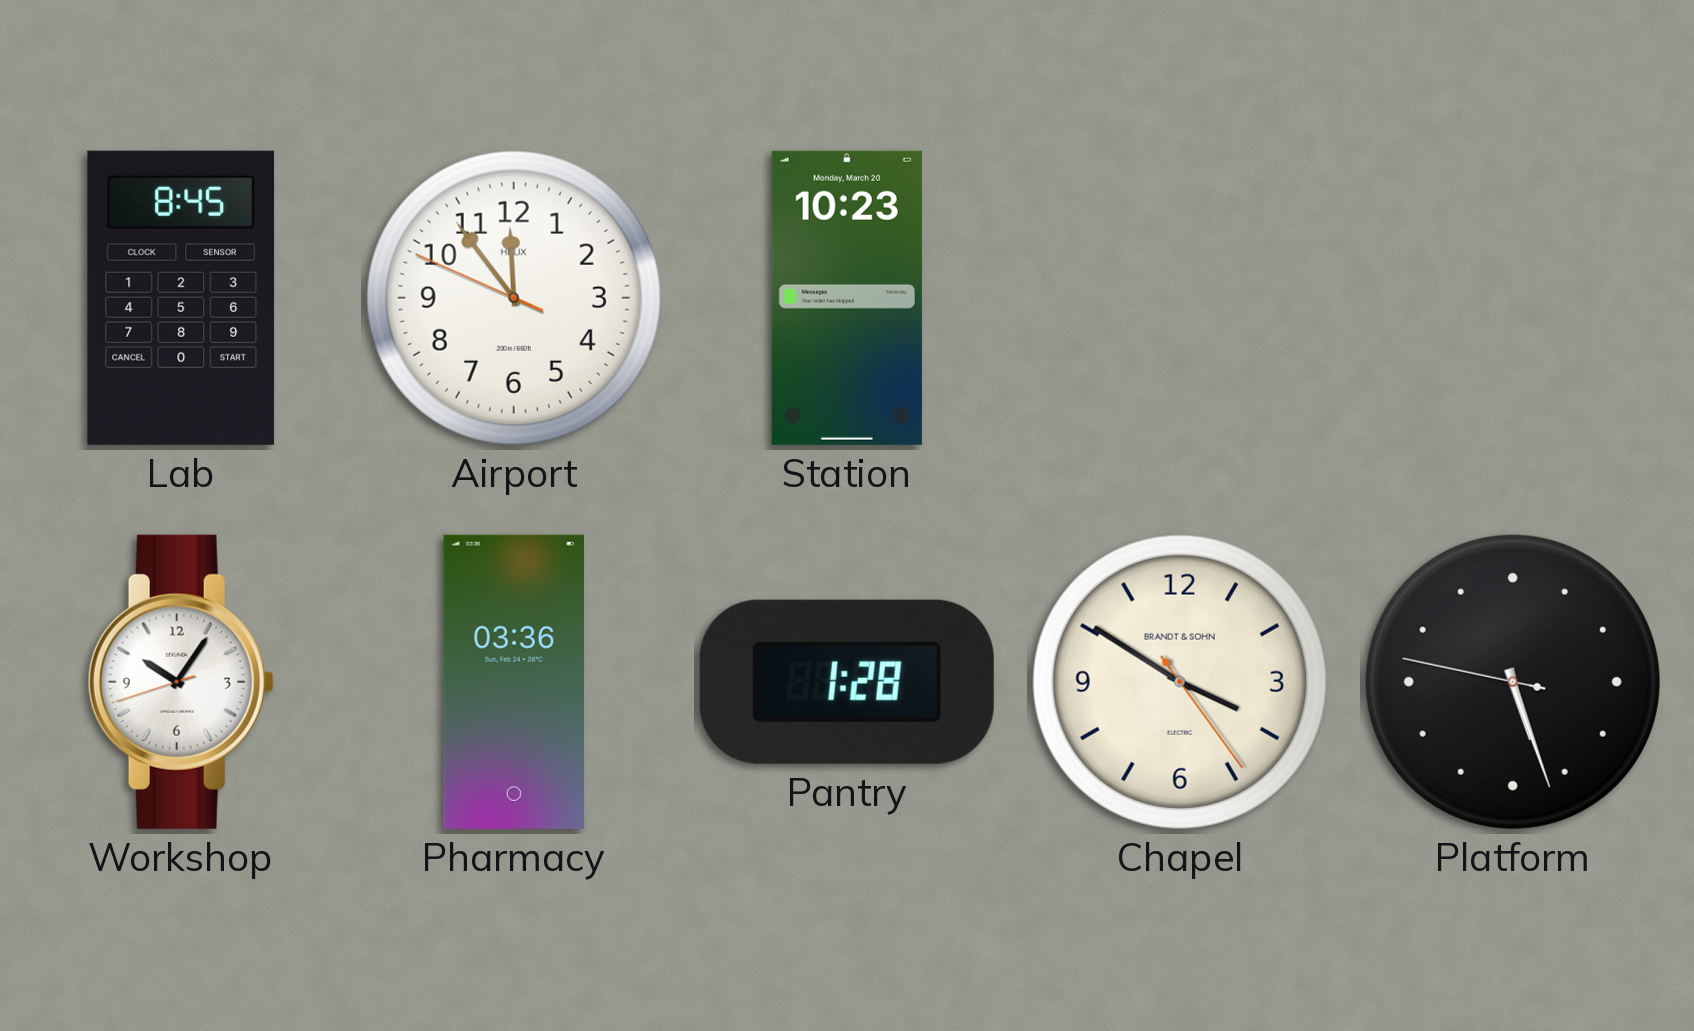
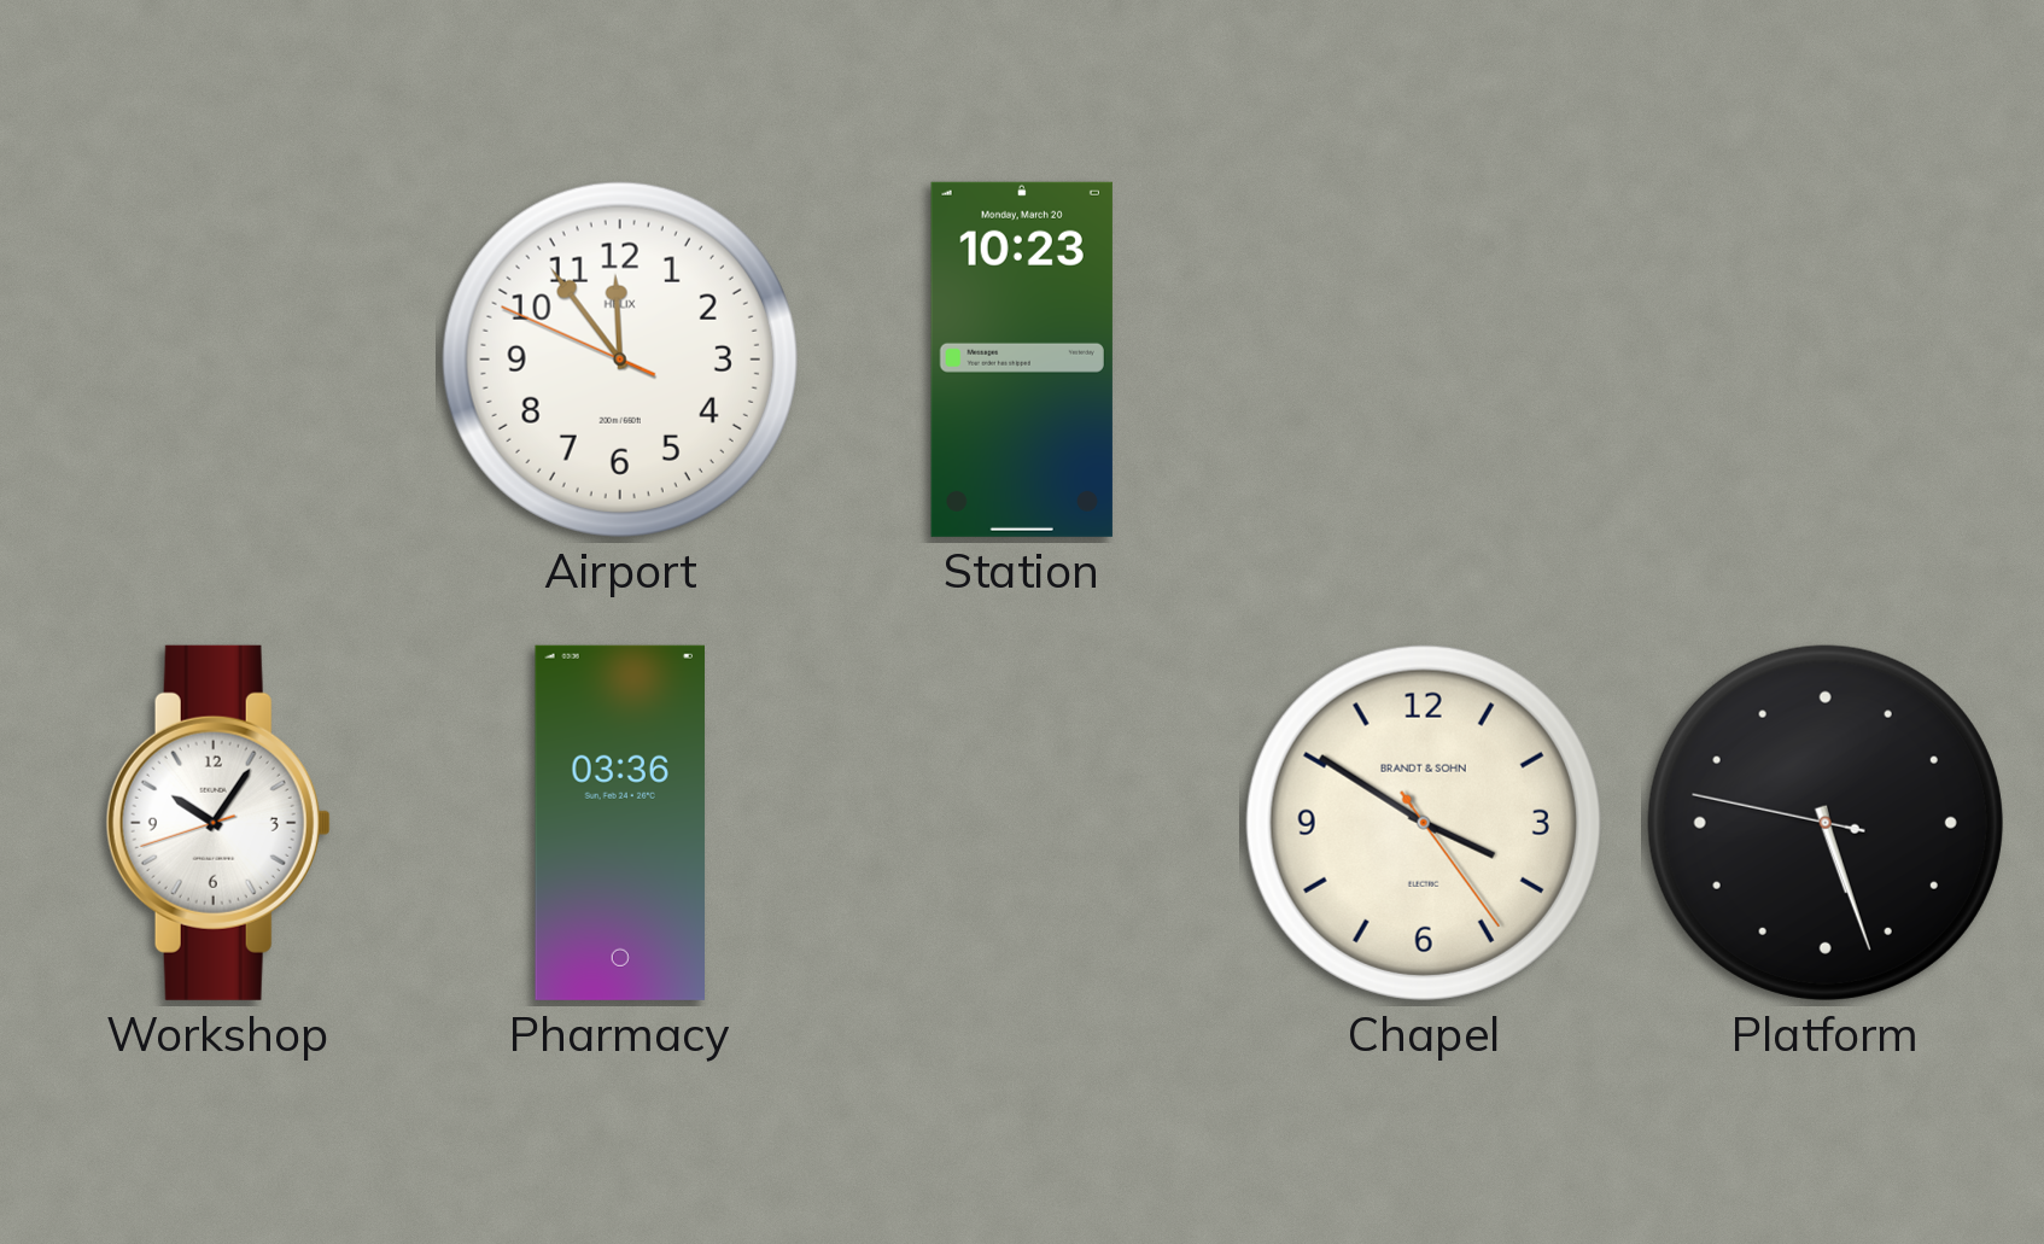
Lab: 8:45 -> none (181, 298)
Pantry: 1:28 -> none (847, 682)
